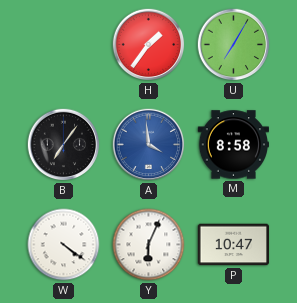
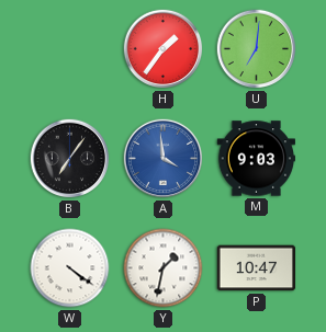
U: 7:05 -> 7:01 (257, 49)
M: 8:58 -> 9:03 (257, 159)
Y: 6:04 -> 1:32 (164, 268)
